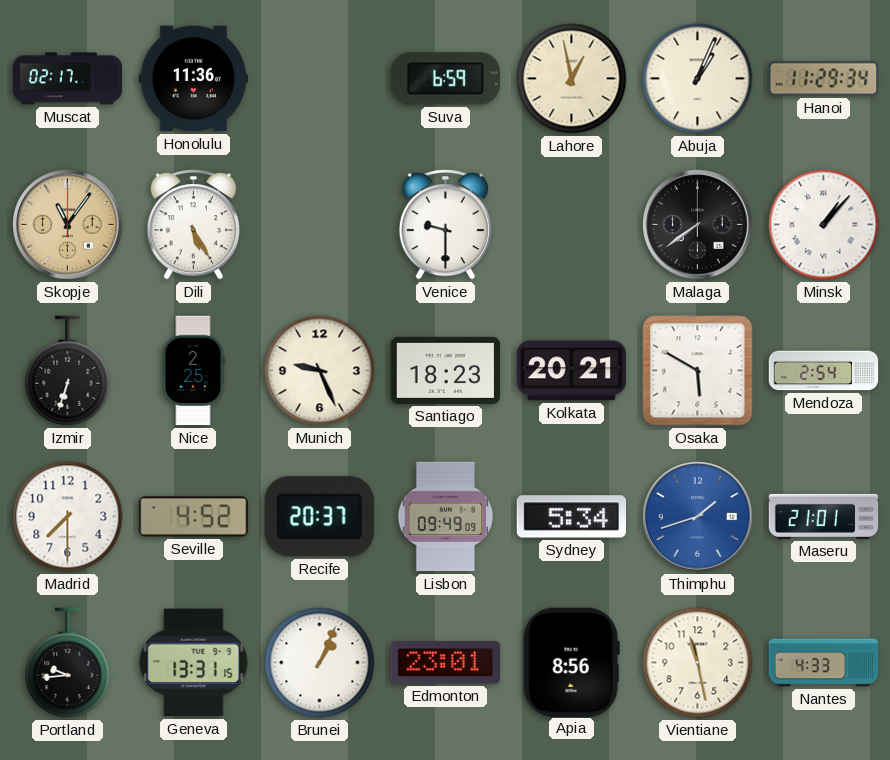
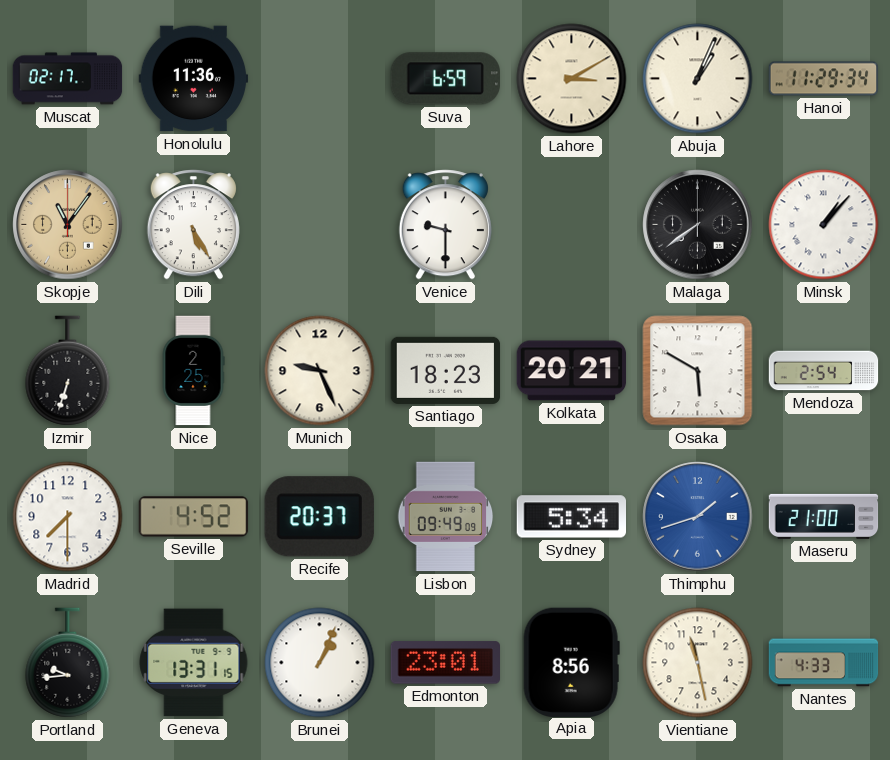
Lahore: 12:58 -> 3:10 (572, 79)
Maseru: 21:01 -> 21:00 (824, 516)
